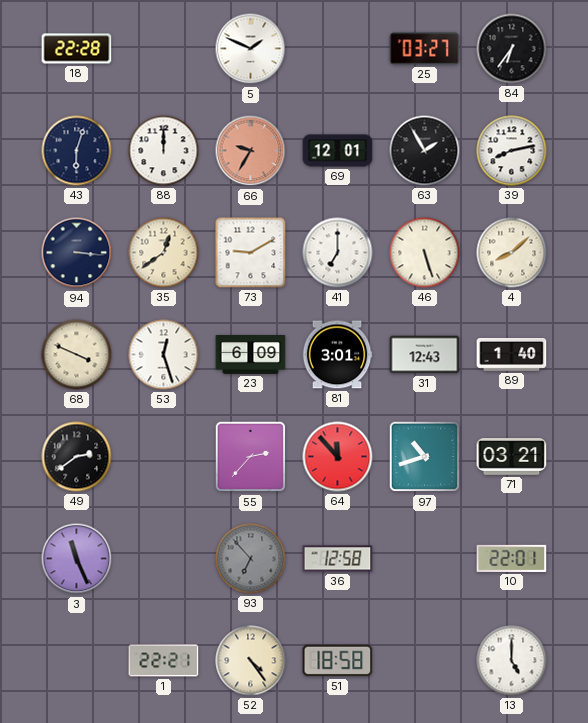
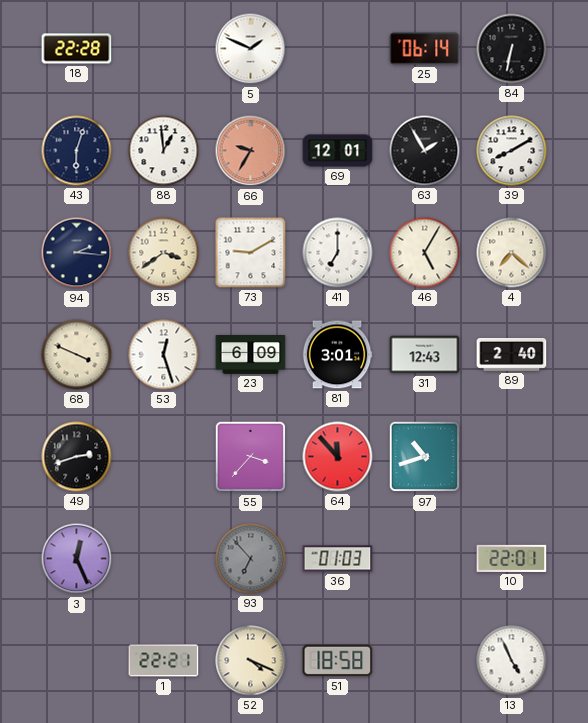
25: 03:27 -> 06:14 (425, 49)
84: 6:36 -> 6:32 (512, 49)
88: 12:00 -> 12:59 (164, 151)
39: 8:13 -> 8:10 (512, 151)
94: 3:16 -> 2:16 (77, 253)
35: 12:39 -> 3:39 (164, 253)
46: 5:27 -> 5:05 (425, 253)
4: 8:08 -> 7:22 (512, 253)
89: 1:40 -> 2:40 (512, 354)
49: 2:39 -> 2:42 (77, 457)
55: 2:37 -> 3:37 (251, 457)
71: 03:21 -> none (512, 457)
3: 11:26 -> 12:26 (77, 559)
36: 12:58 -> 01:03 (338, 559)
52: 4:24 -> 4:19 (251, 661)
13: 5:00 -> 4:56 (512, 661)
